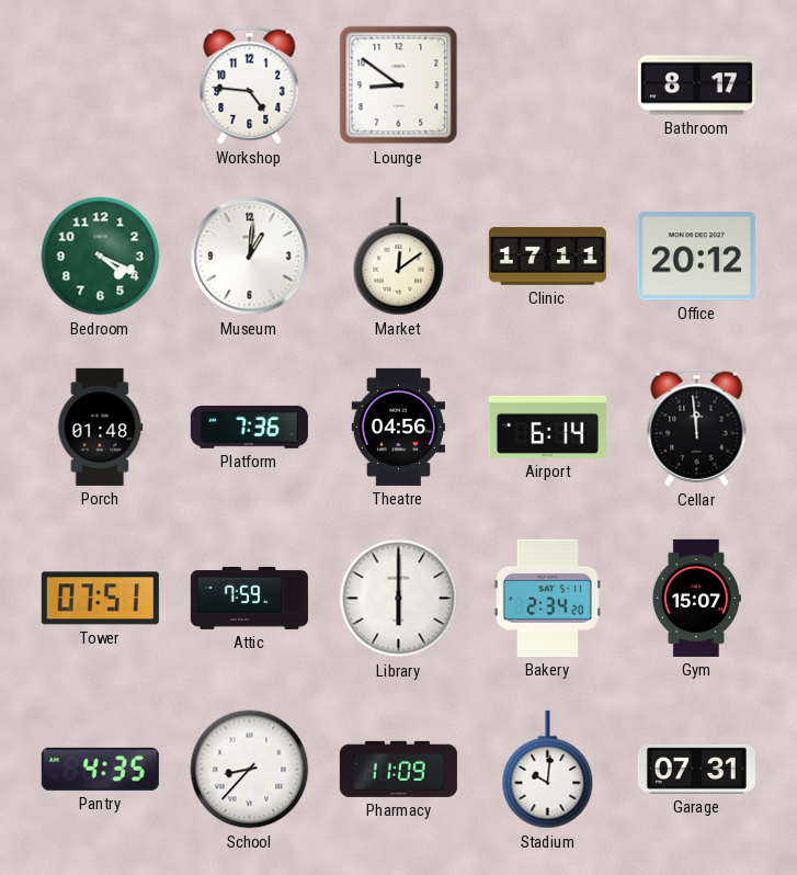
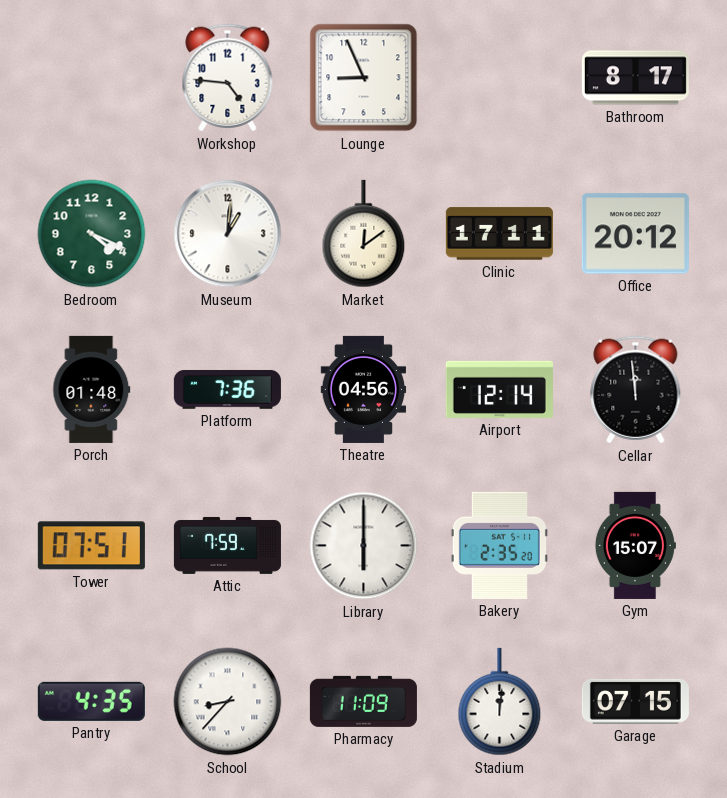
Lounge: 8:51 -> 8:56 (364, 78)
Airport: 6:14 -> 12:14 (499, 389)
Bakery: 2:34 -> 2:35 (499, 545)
Stadium: 10:01 -> 12:01 (500, 702)
Garage: 07:31 -> 07:15 (635, 701)
